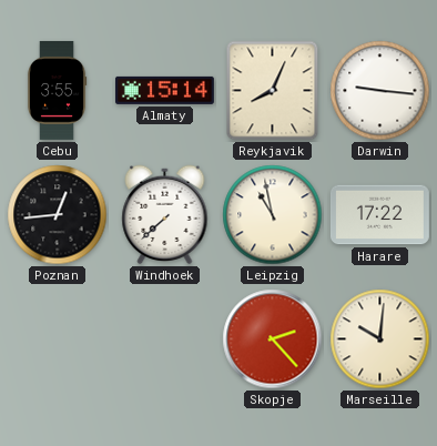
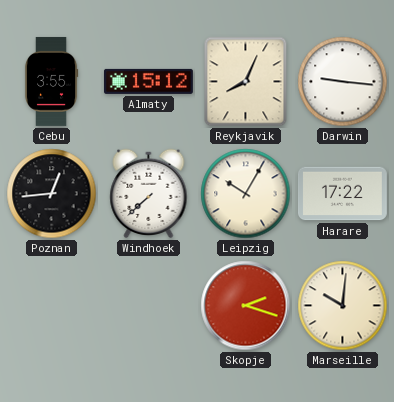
Almaty: 15:14 -> 15:12 (148, 81)
Leipzig: 10:58 -> 10:05 (246, 194)
Skopje: 2:23 -> 2:18 (246, 306)
